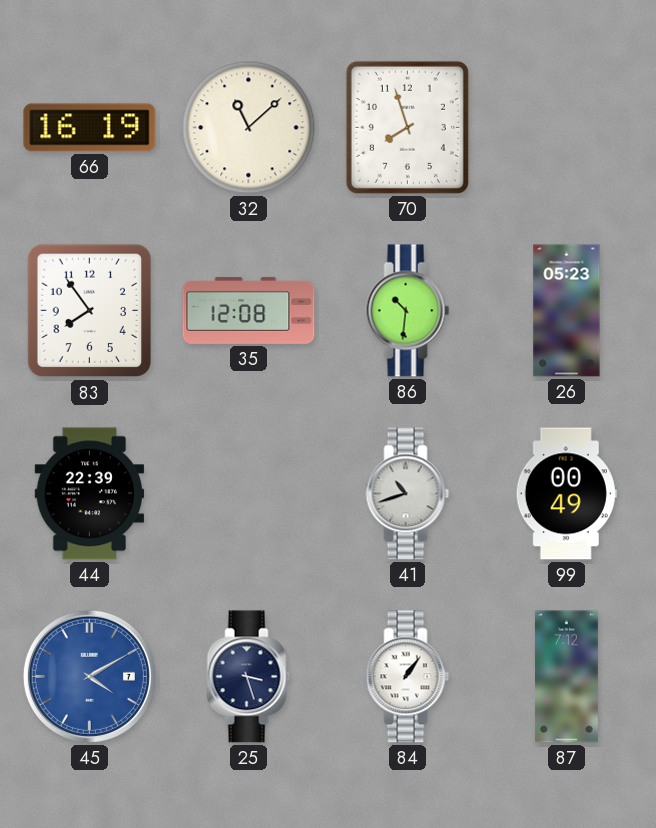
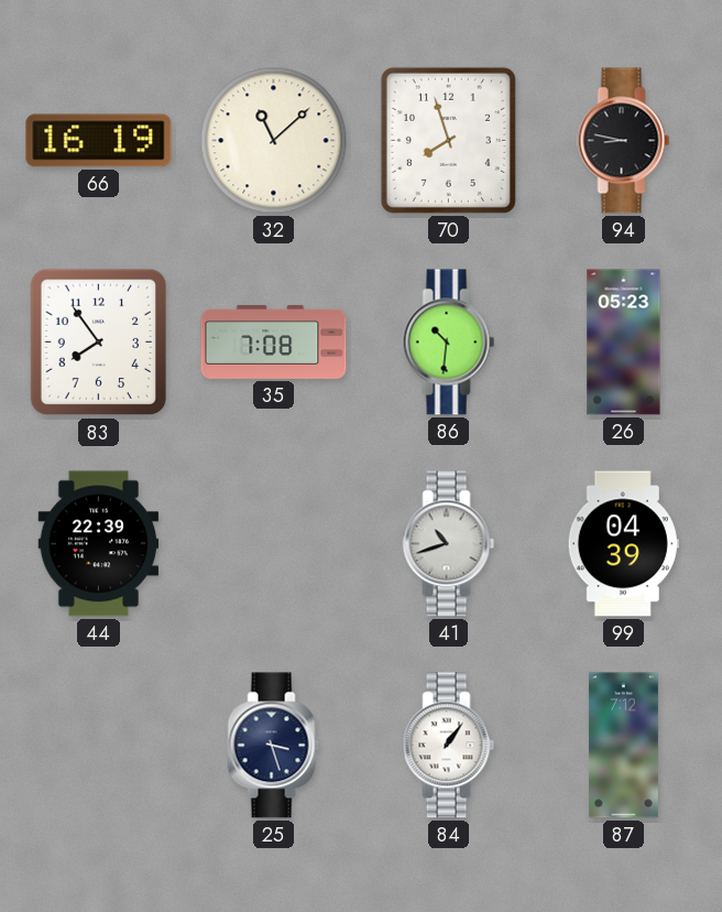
94: none -> 8:47 (624, 141)
35: 12:08 -> 7:08 (274, 341)
99: 00:49 -> 04:39 (623, 544)
45: 4:10 -> none (89, 676)
